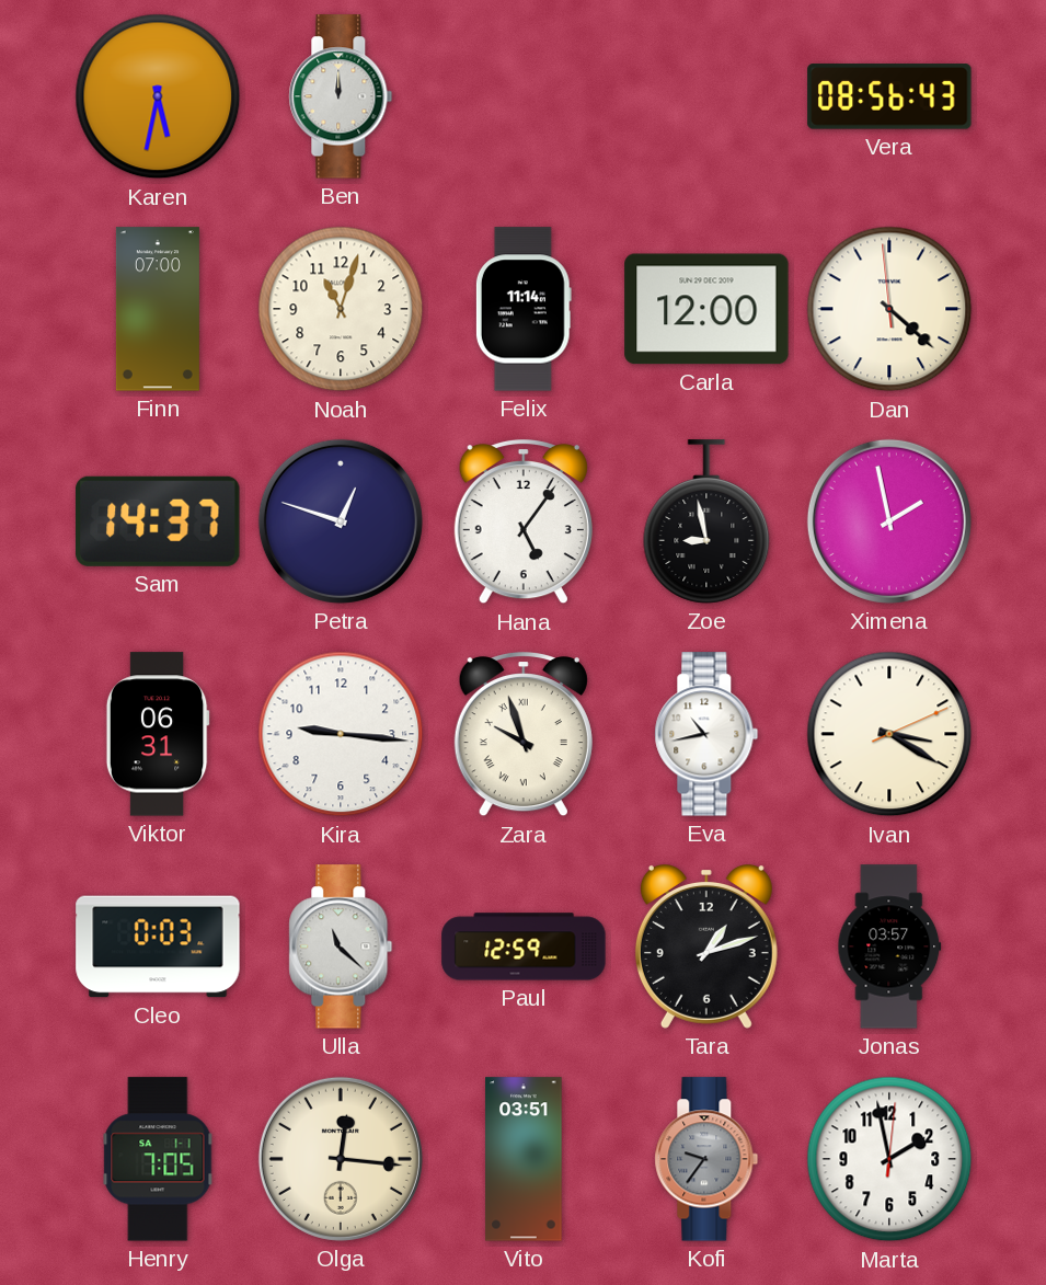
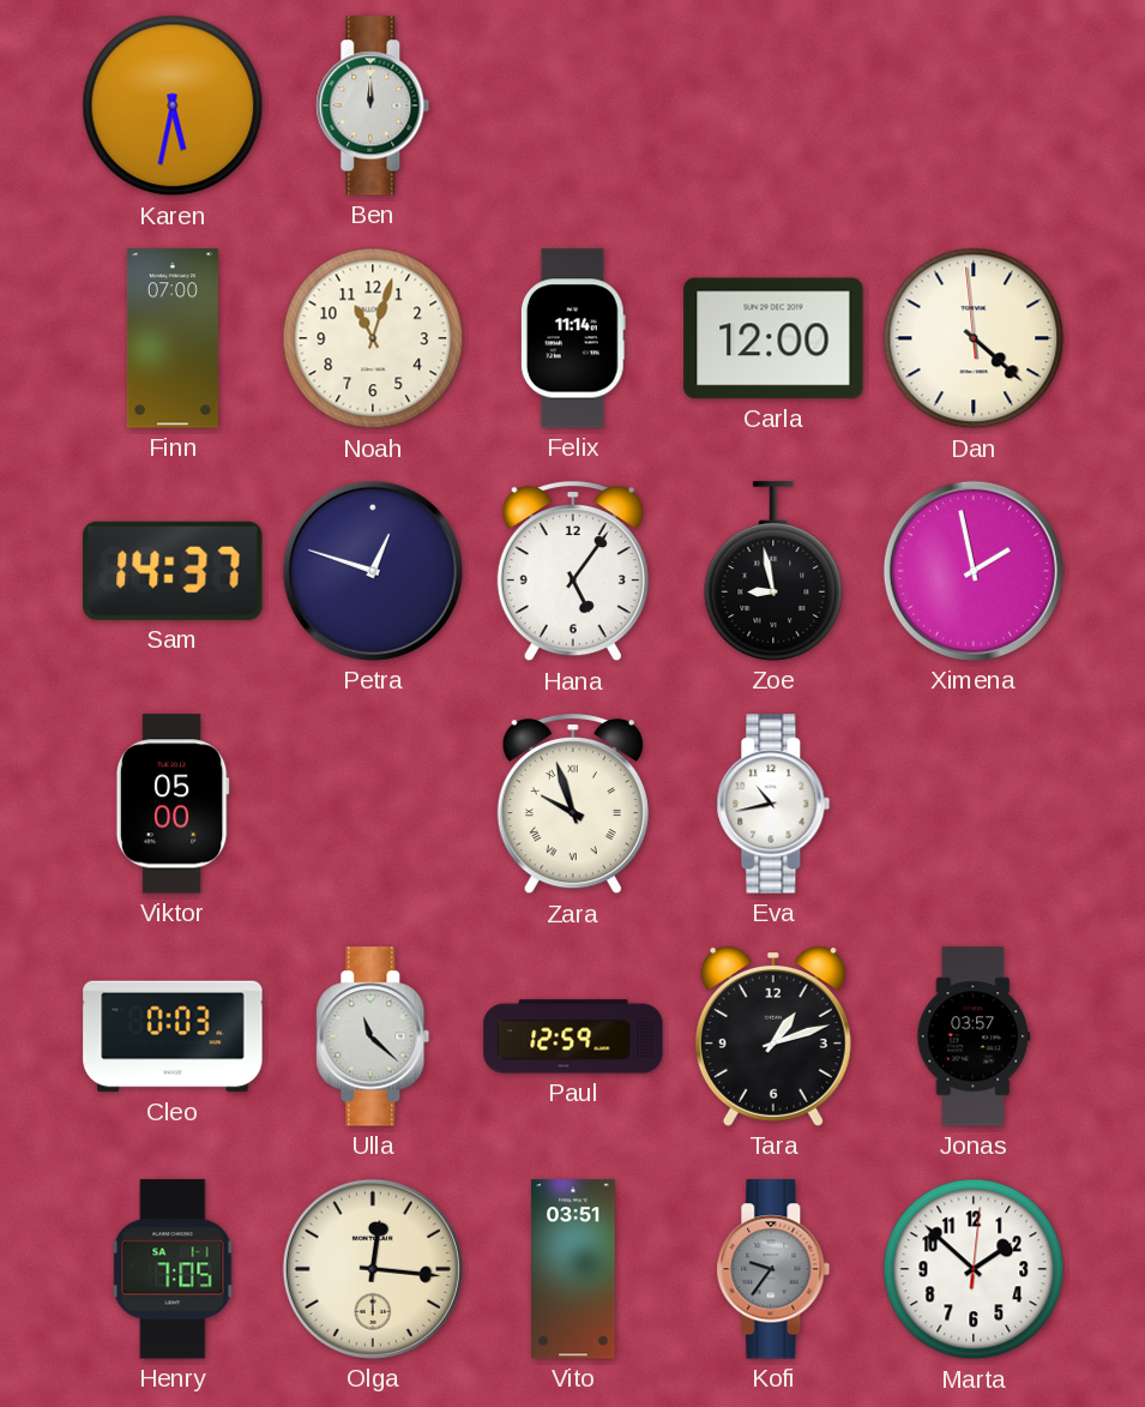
Vera: 08:56 -> none (889, 96)
Viktor: 06:31 -> 05:00 (173, 804)
Kira: 9:16 -> none (341, 734)
Ivan: 3:20 -> none (889, 734)
Marta: 1:58 -> 1:52 (974, 1269)
